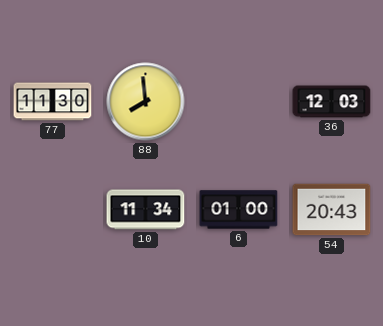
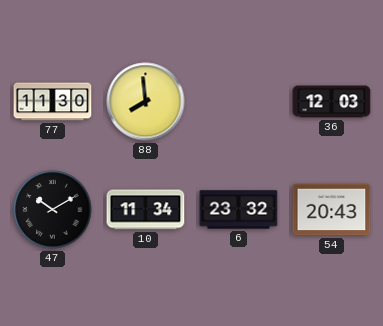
47: none -> 10:10 (53, 210)
6: 01:00 -> 23:32 (239, 210)
